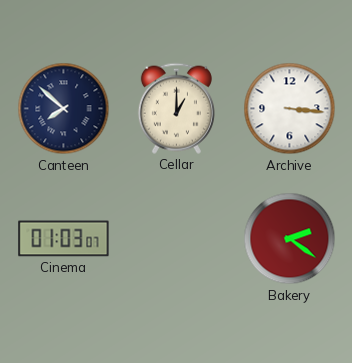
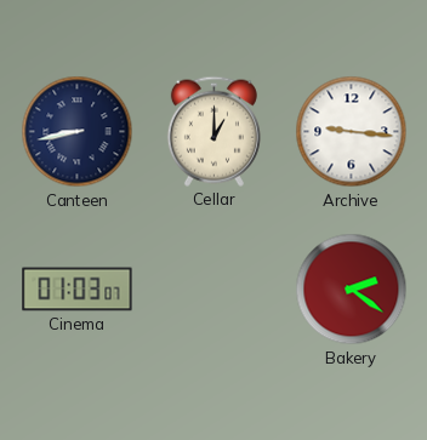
Canteen: 7:52 -> 8:43 (78, 132)
Archive: 3:16 -> 9:16 (352, 132)
